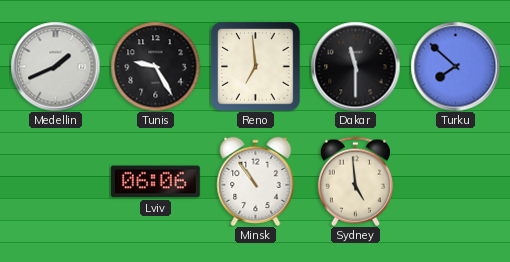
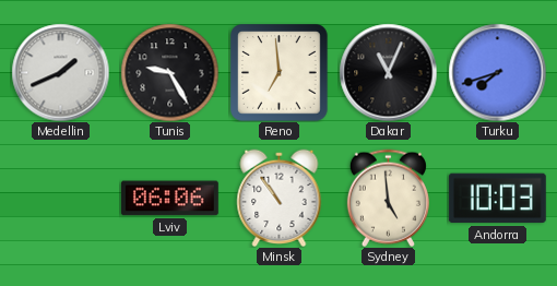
Dakar: 11:30 -> 11:04 (388, 72)
Turku: 7:52 -> 7:42 (497, 72)
Andorra: none -> 10:03 (497, 199)
